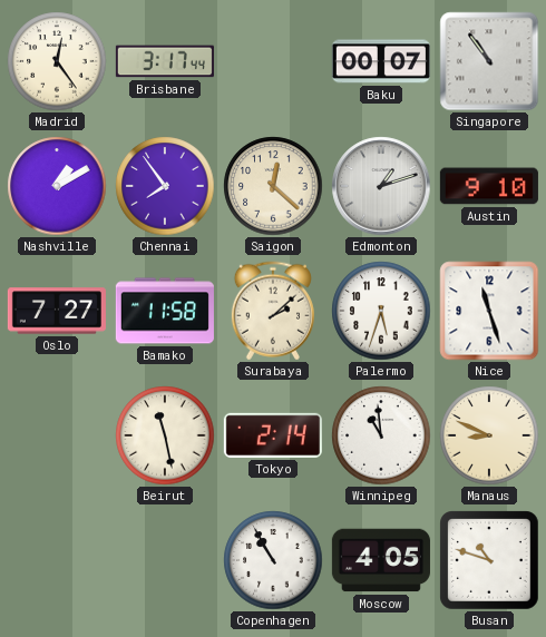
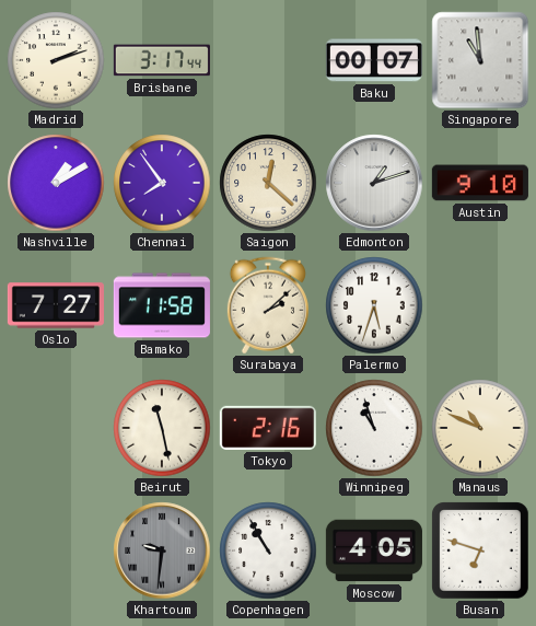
Madrid: 12:24 -> 2:12 (56, 60)
Singapore: 10:54 -> 10:59 (480, 60)
Nice: 11:27 -> none (489, 311)
Tokyo: 2:14 -> 2:16 (268, 428)
Winnipeg: 10:59 -> 10:57 (374, 428)
Manaus: 8:49 -> 10:49 (480, 428)
Khartoum: none -> 9:31 (162, 550)
Busan: 10:48 -> 6:48 (480, 550)
